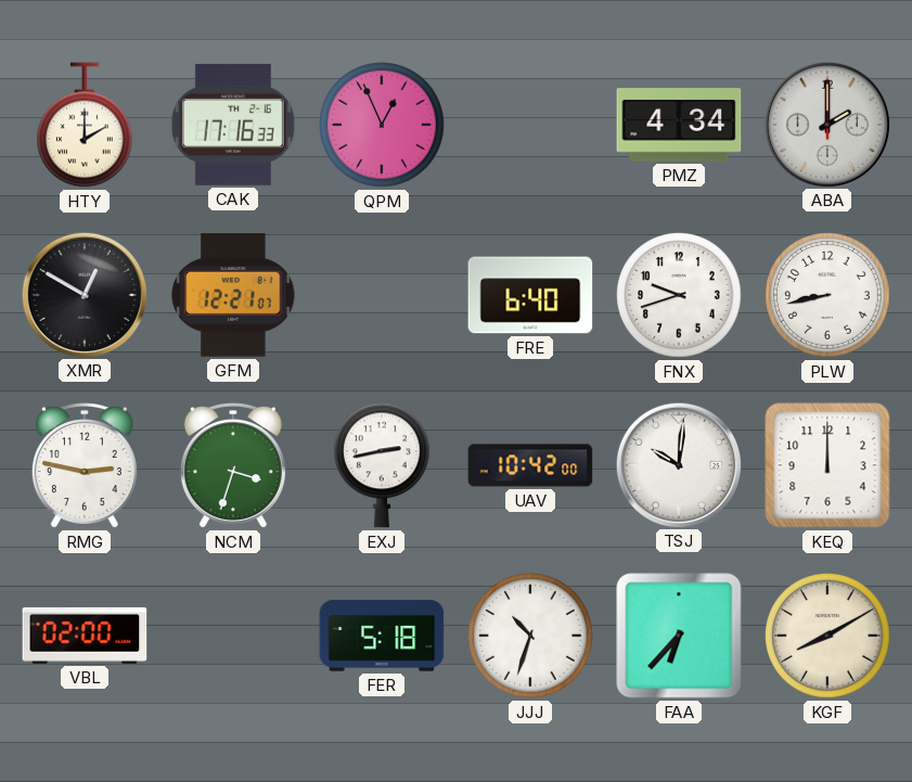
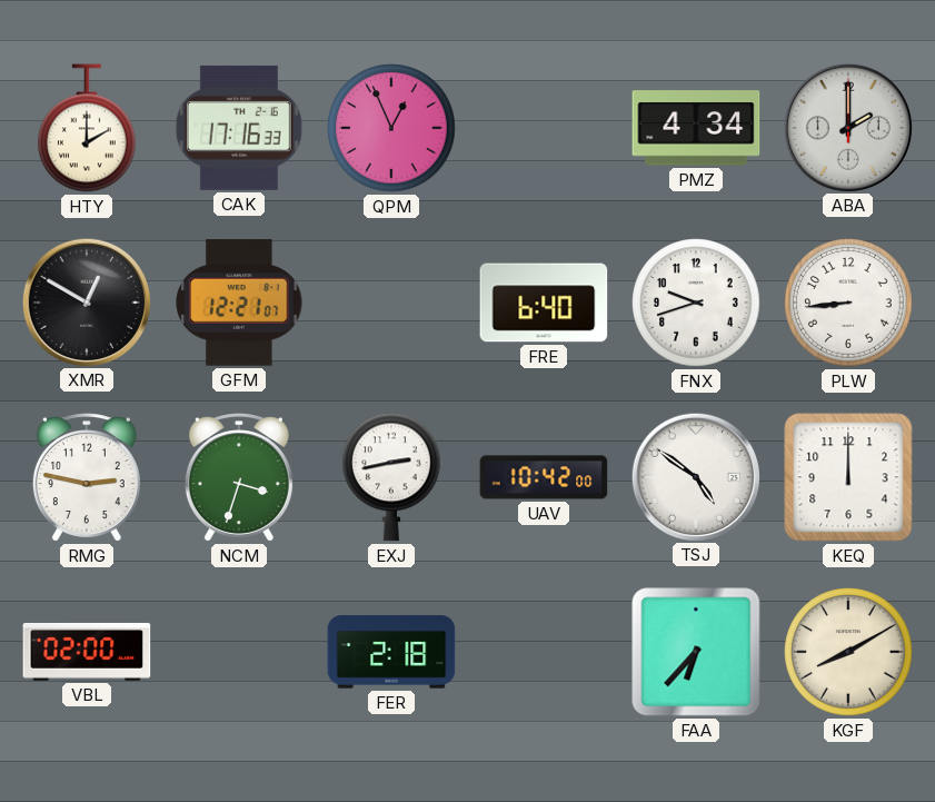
PLW: 8:43 -> 8:44 (848, 303)
TSJ: 10:01 -> 4:51 (695, 476)
FER: 5:18 -> 2:18 (391, 652)
JJJ: 10:33 -> none (530, 636)
